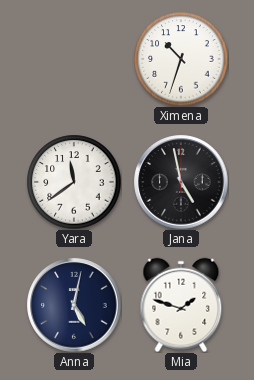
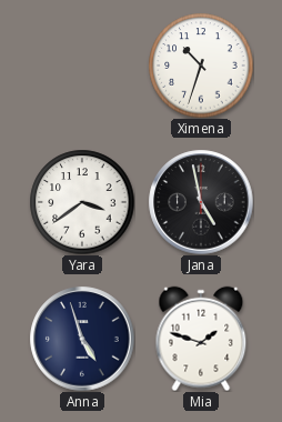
Yara: 11:39 -> 3:39 (82, 202)
Anna: 5:02 -> 4:57 (82, 339)
